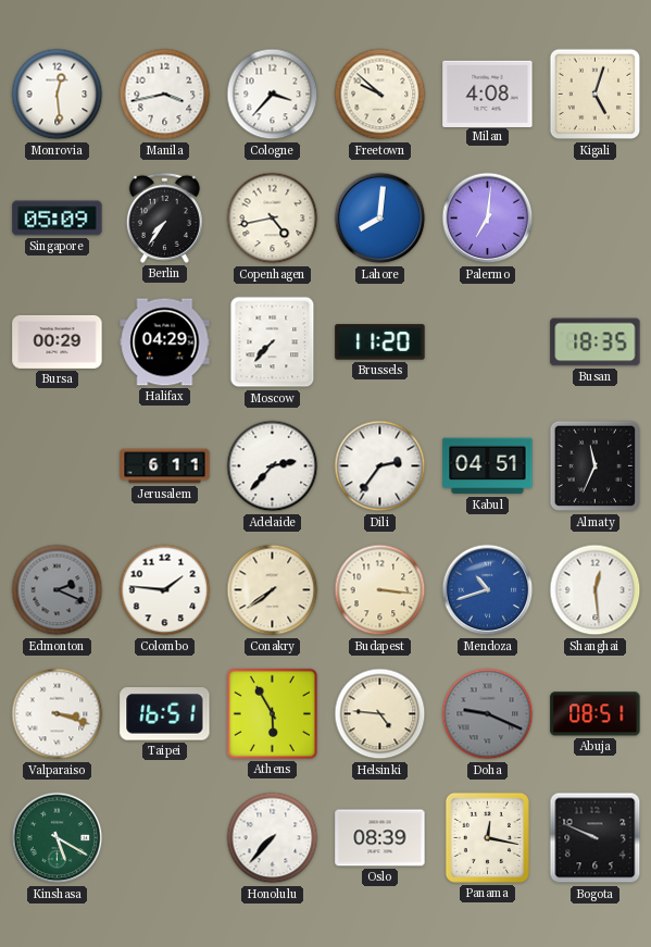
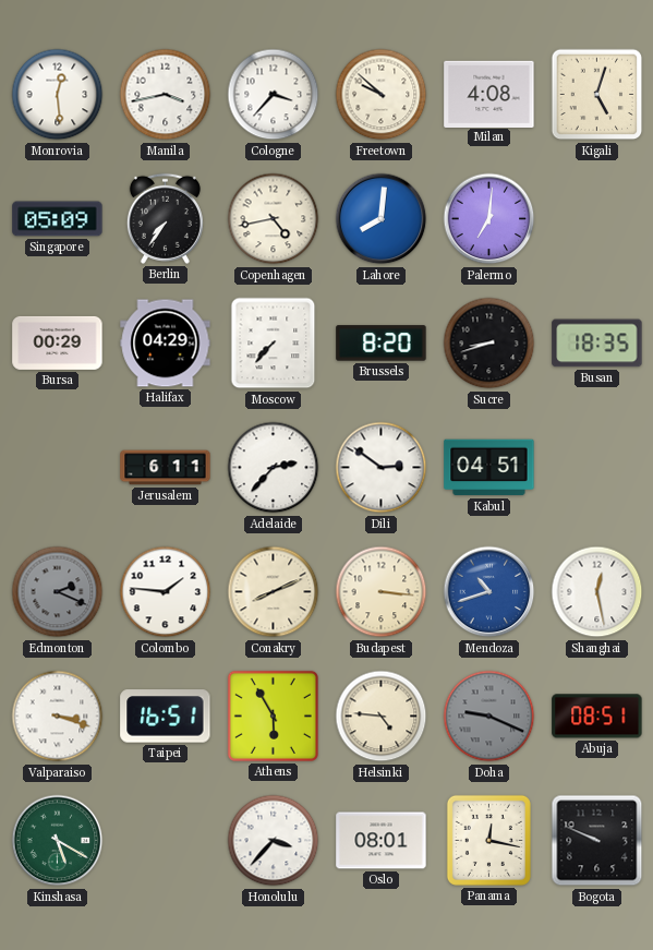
Brussels: 11:20 -> 8:20 (382, 344)
Sucre: none -> 8:42 (489, 344)
Dili: 2:36 -> 2:51 (382, 468)
Almaty: 11:34 -> none (596, 466)
Conakry: 7:39 -> 8:11 (274, 592)
Shanghai: 12:29 -> 12:28 (597, 592)
Honolulu: 7:37 -> 3:37 (274, 841)
Oslo: 08:39 -> 08:01 (382, 841)
